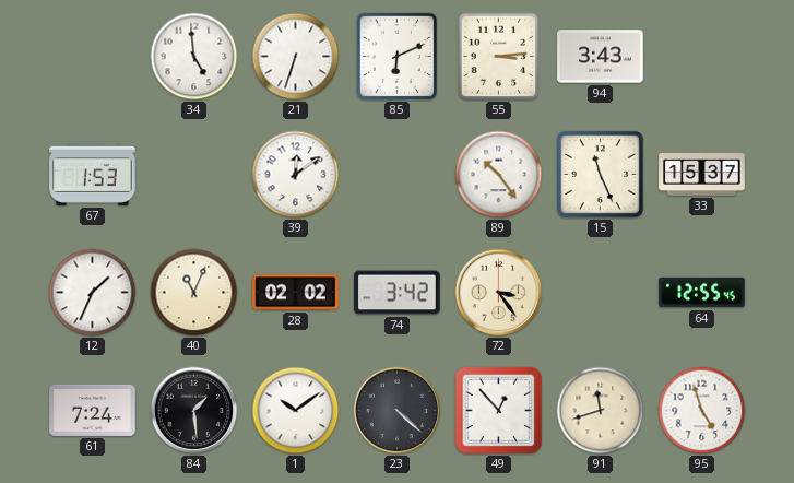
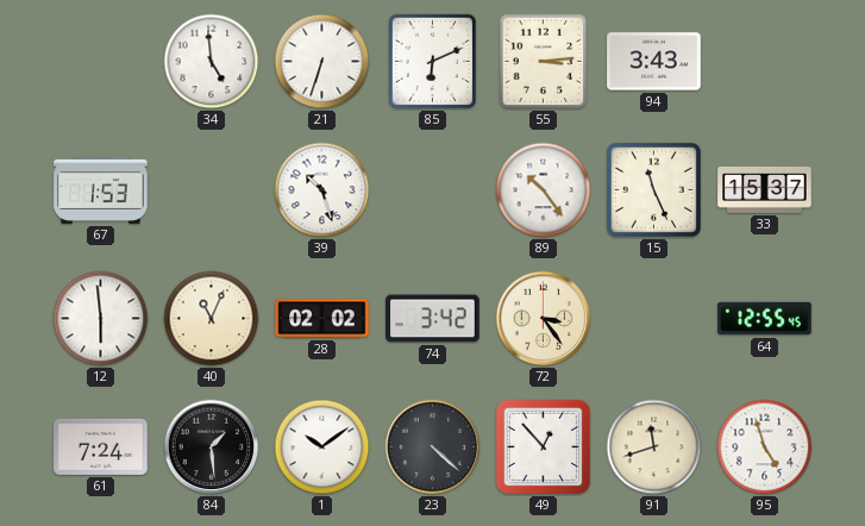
39: 12:09 -> 10:27 (322, 190)
12: 1:34 -> 5:59 (101, 319)
